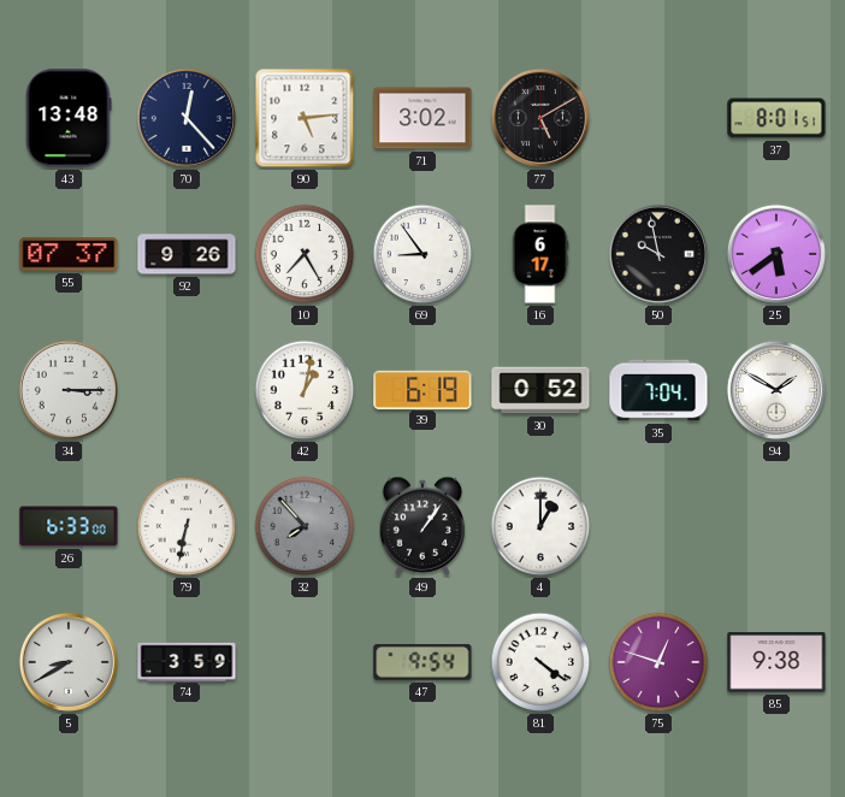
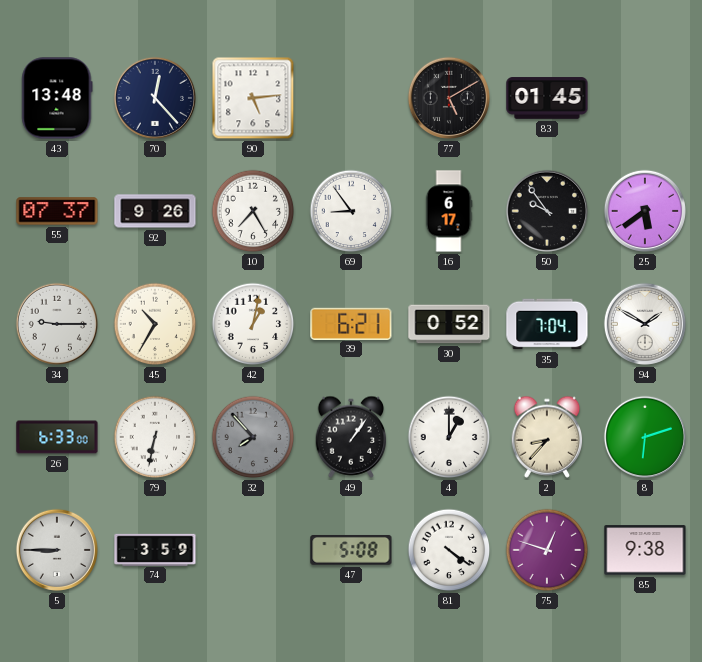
71: 3:02 -> none (422, 118)
83: none -> 01:45 (547, 98)
37: 8:01 -> none (776, 118)
50: 9:58 -> 9:54 (547, 211)
34: 3:15 -> 9:15 (57, 324)
45: none -> 10:35 (155, 324)
39: 6:19 -> 6:21 (351, 323)
2: none -> 8:37 (547, 437)
8: none -> 6:12 (645, 437)
5: 8:40 -> 8:45 (57, 550)
47: 9:54 -> 5:08 (351, 550)
